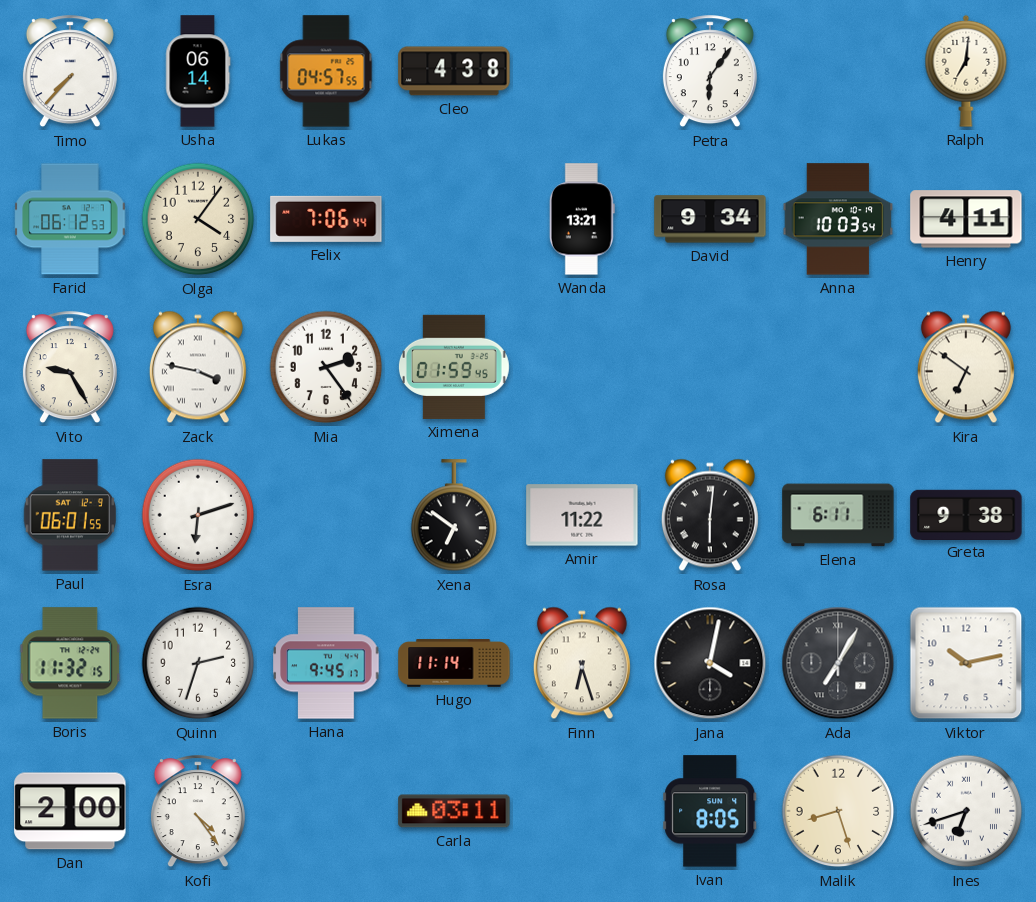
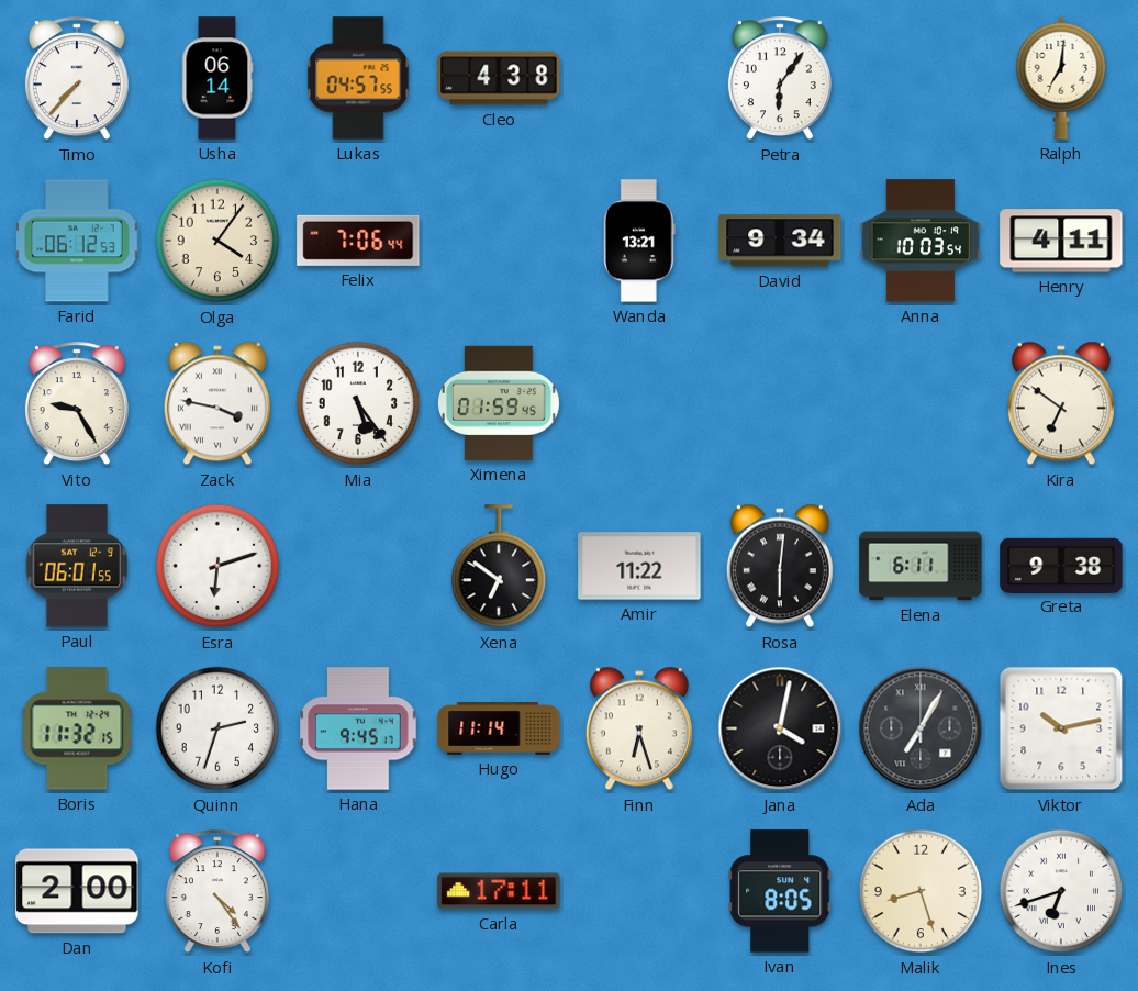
Mia: 2:24 -> 5:24 (358, 403)
Carla: 03:11 -> 17:11 (499, 891)
